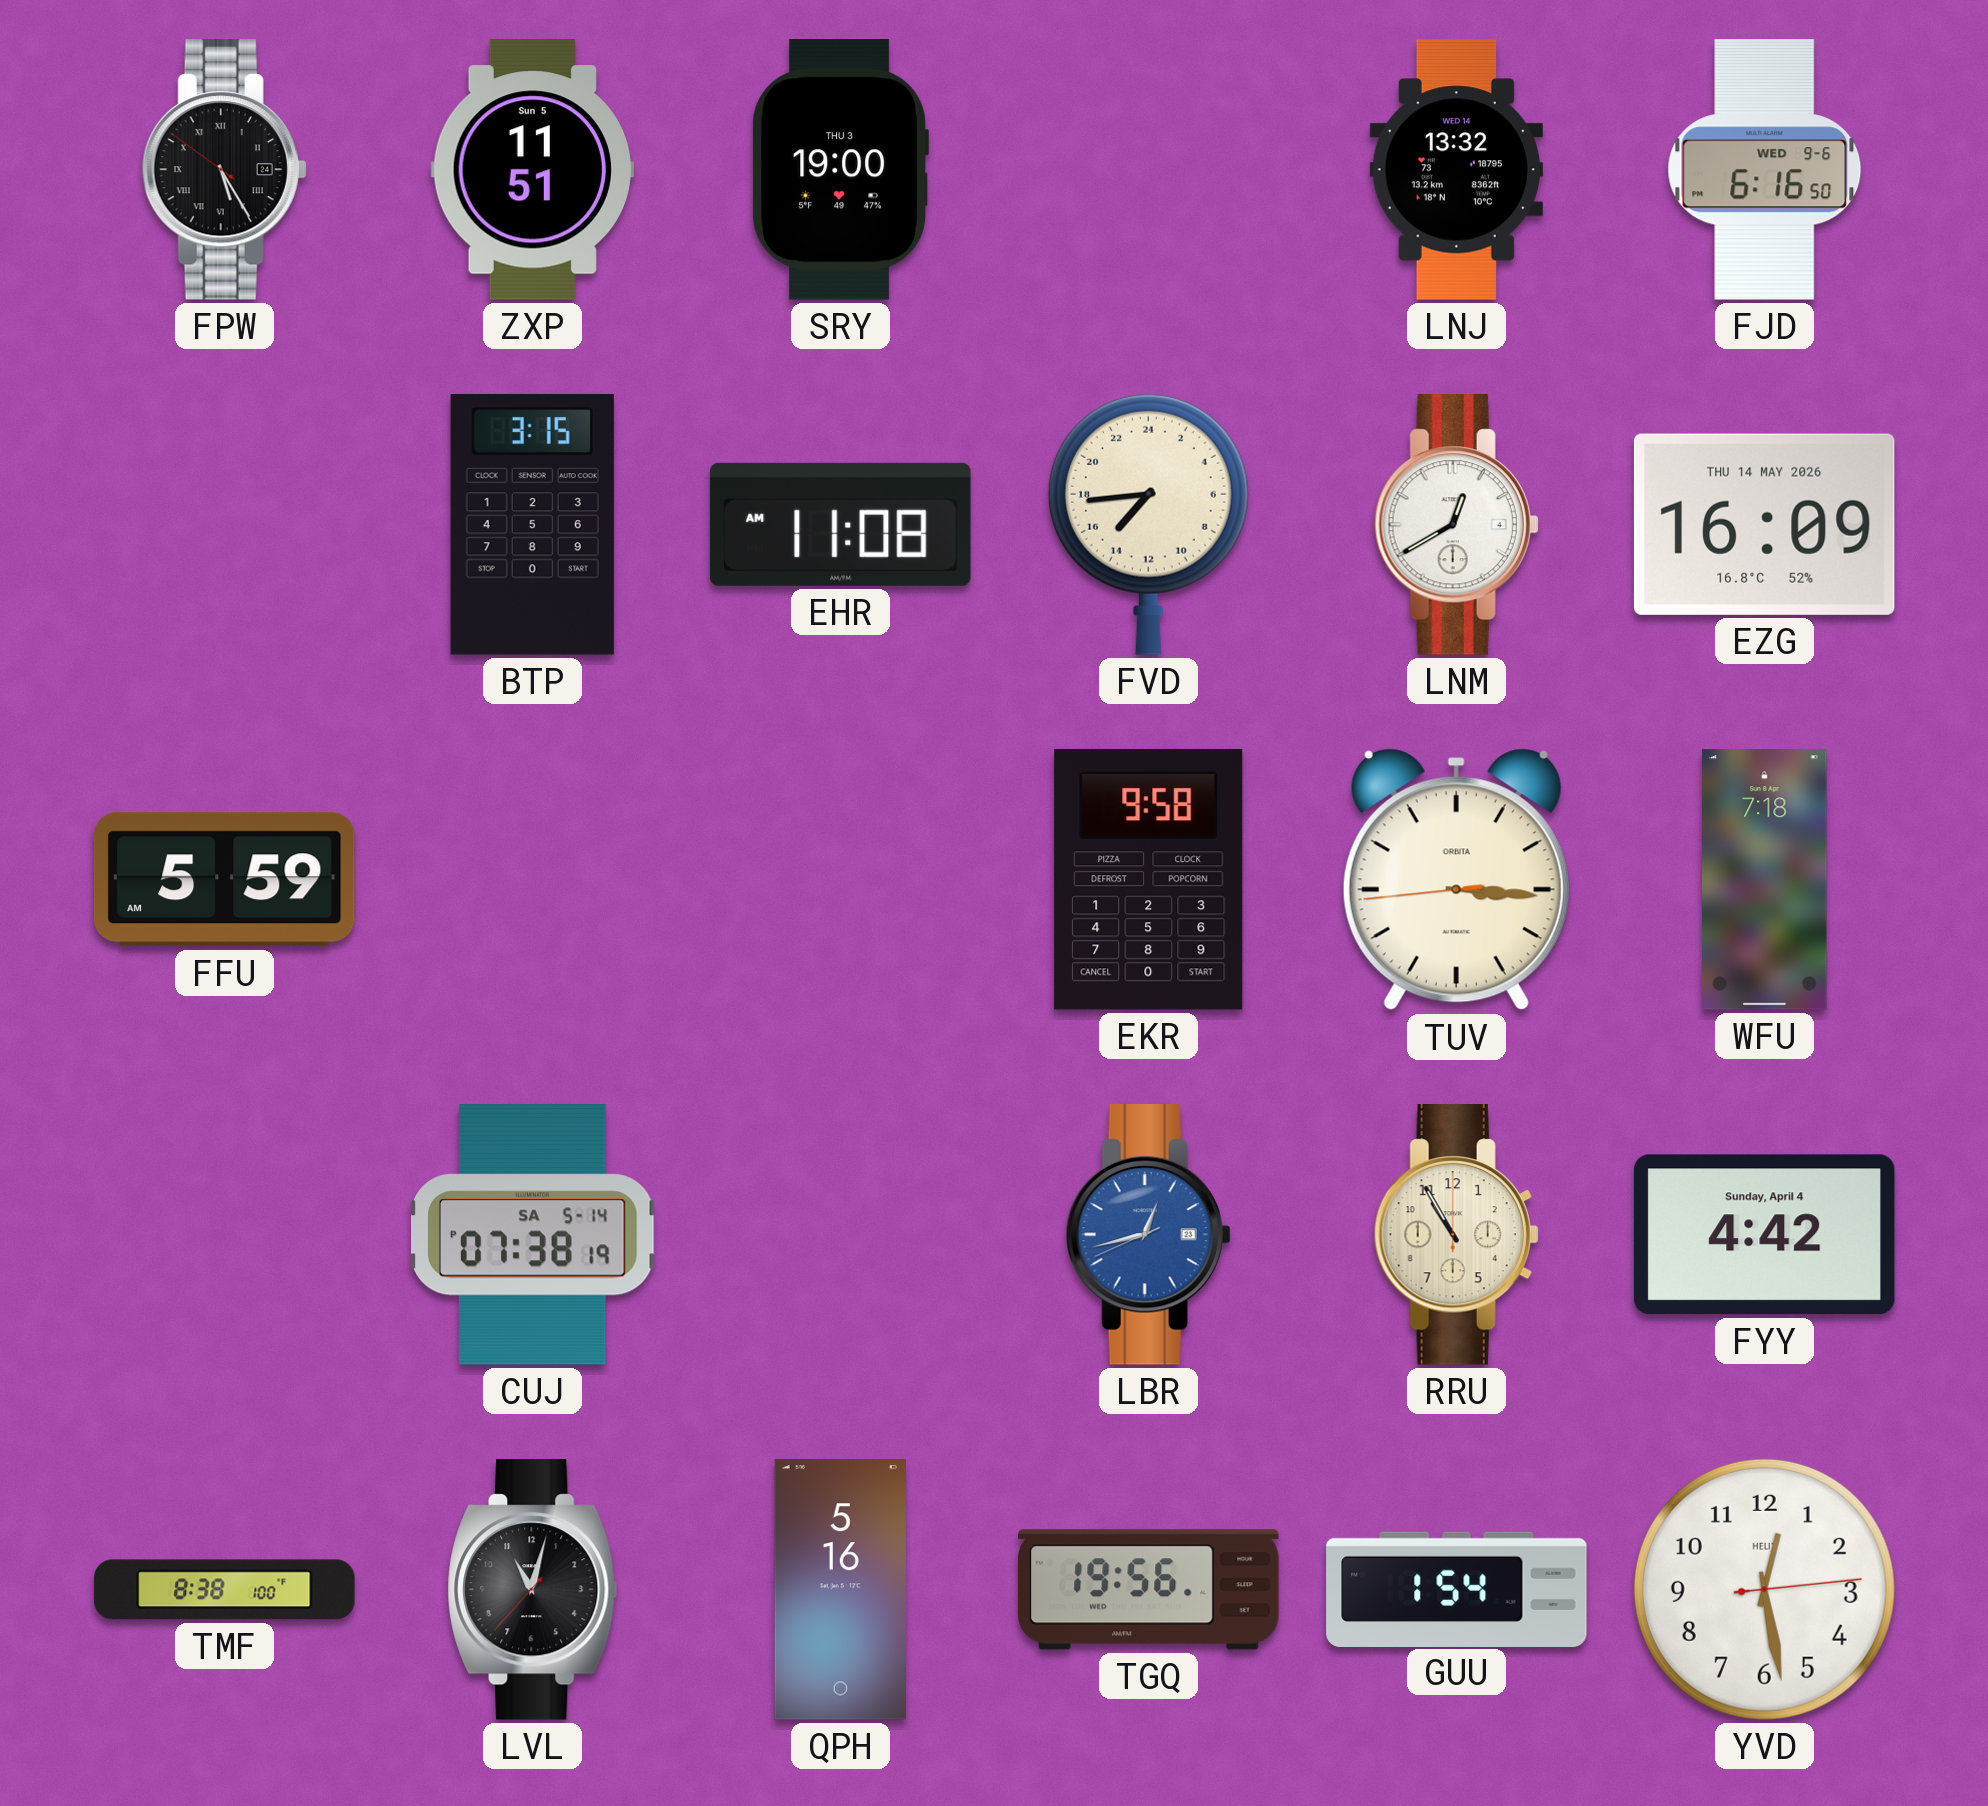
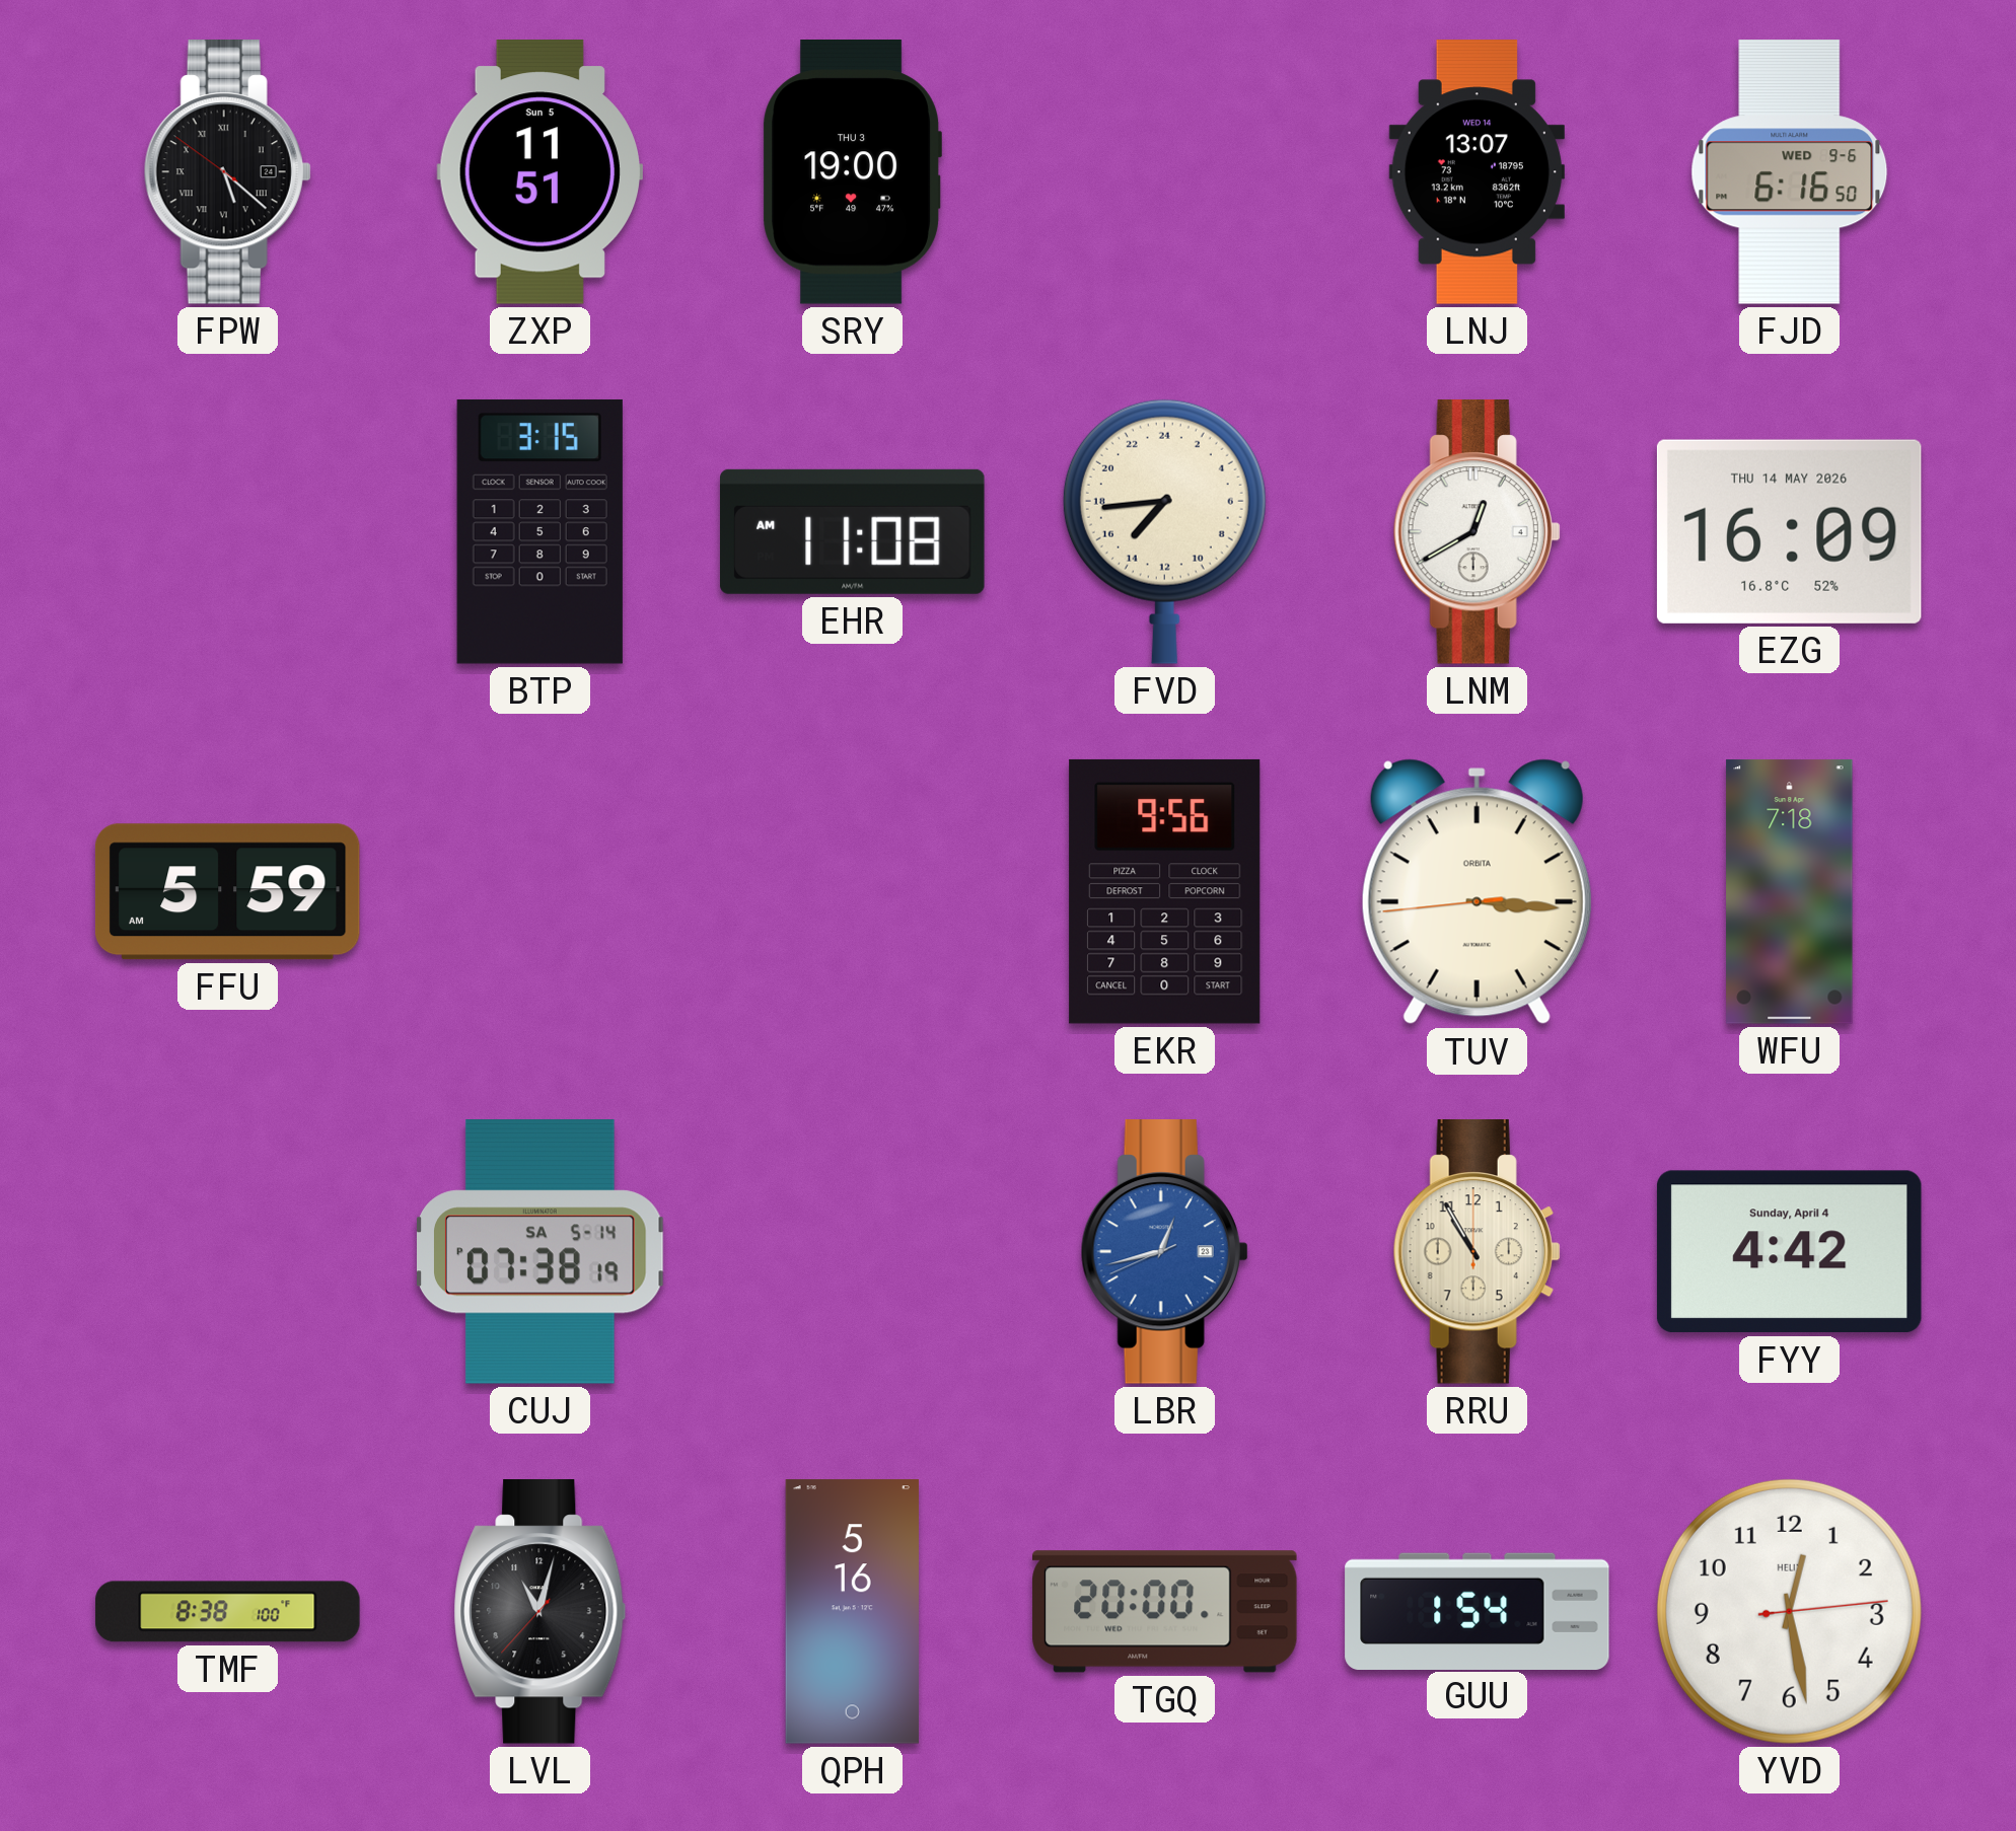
FPW: 5:24 -> 5:21 (227, 172)
LNJ: 13:32 -> 13:07 (1477, 172)
EKR: 9:58 -> 9:56 (1165, 891)
TGQ: 19:56 -> 20:00 (1165, 1612)
